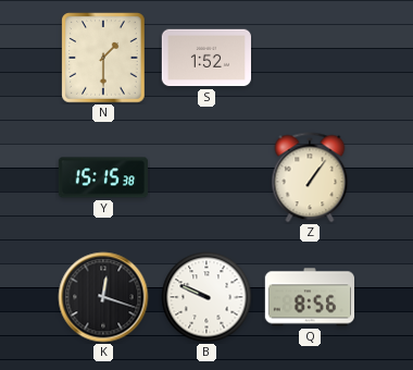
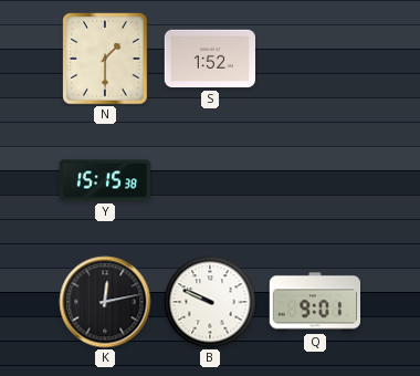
Z: 1:06 -> none (310, 177)
K: 12:18 -> 12:13 (105, 302)
Q: 8:56 -> 9:01 (314, 302)
